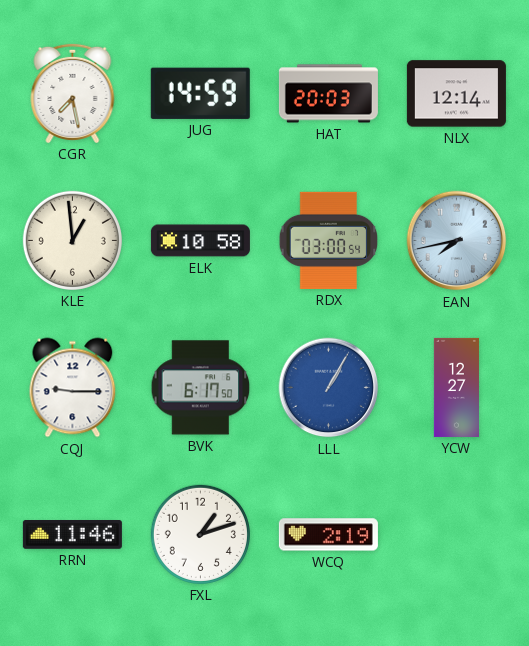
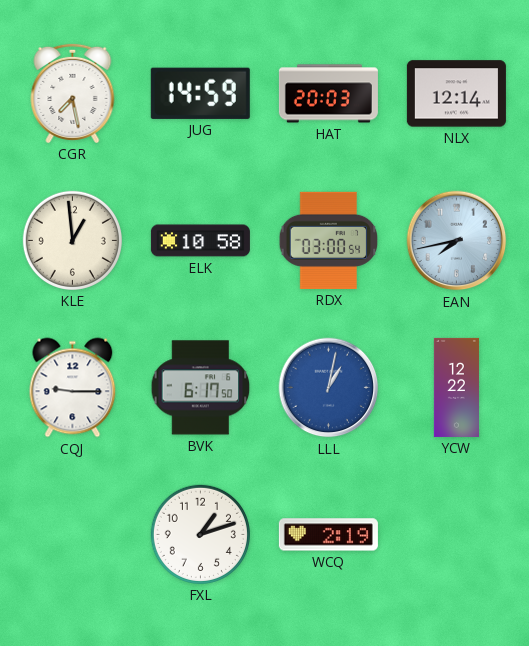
LLL: 1:05 -> 1:02 (329, 388)
YCW: 12:27 -> 12:22 (456, 387)
RRN: 11:46 -> none (72, 535)
